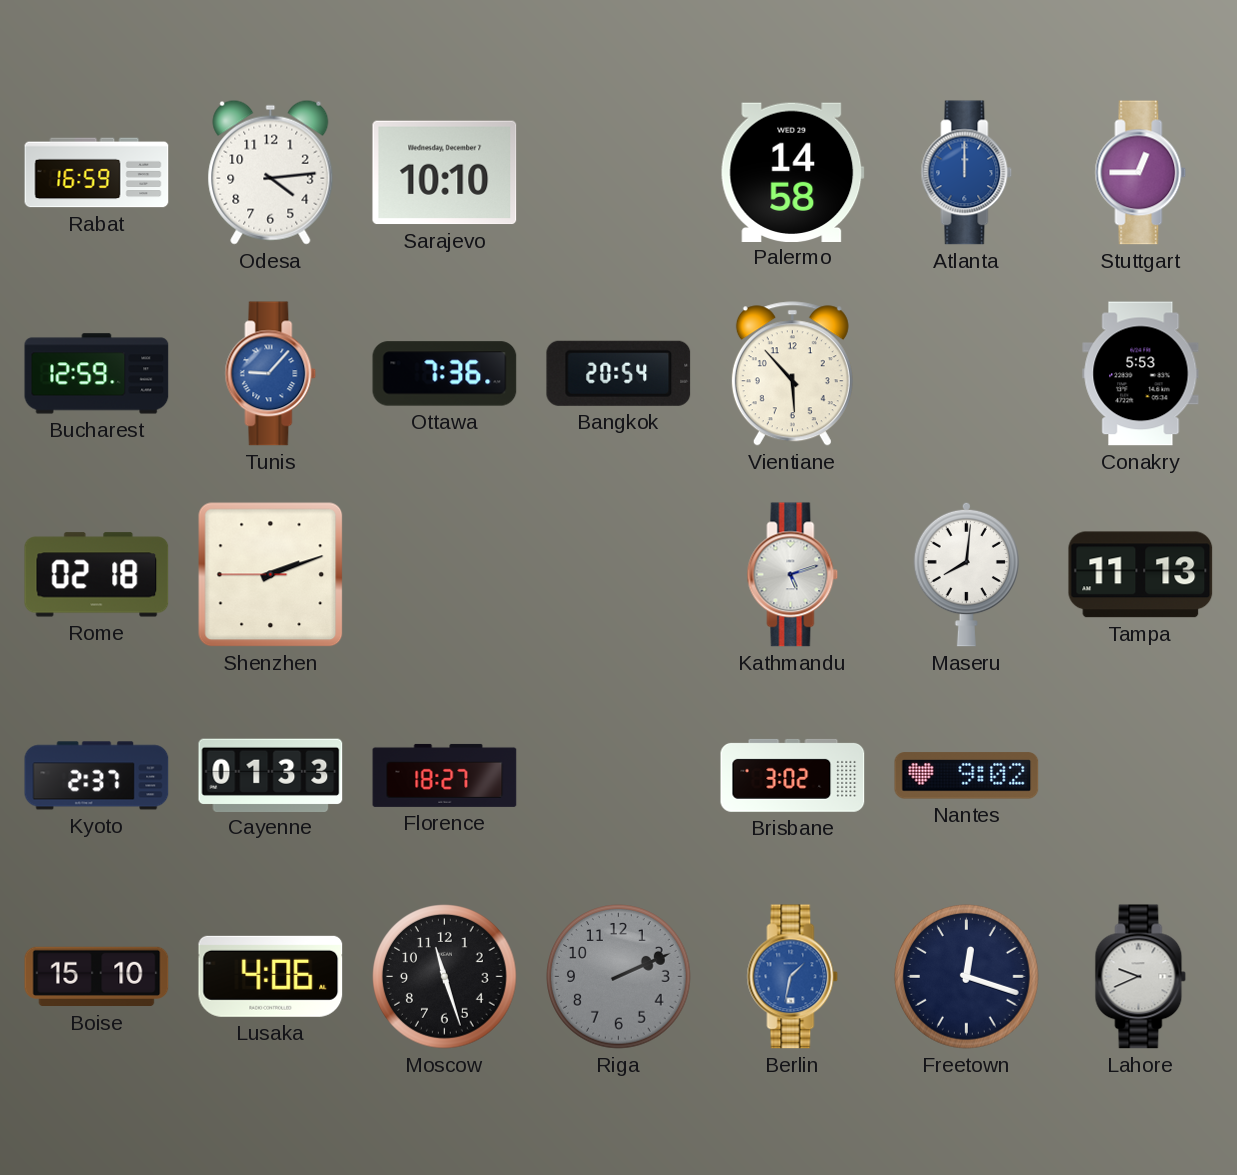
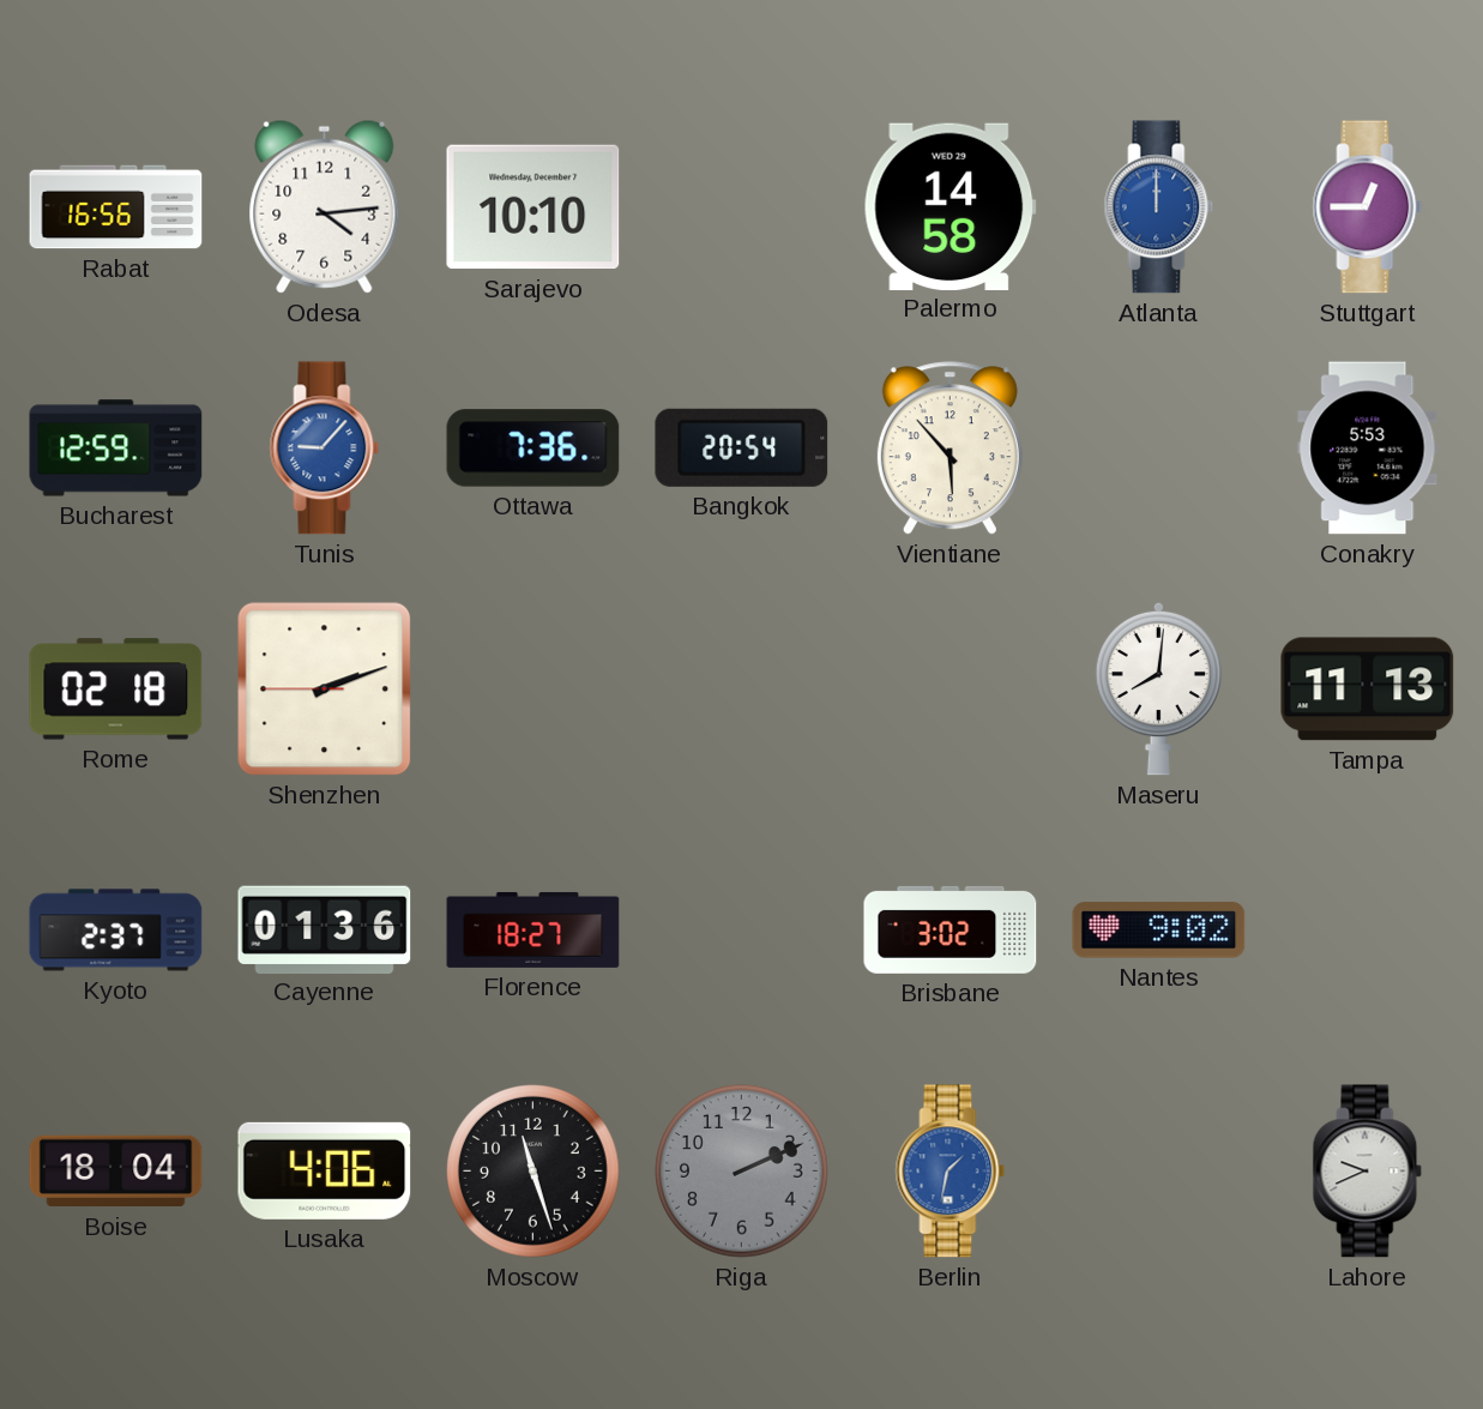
Rabat: 16:59 -> 16:56 (116, 207)
Kathmandu: 5:12 -> none (793, 575)
Cayenne: 01:33 -> 01:36 (325, 929)
Boise: 15:10 -> 18:04 (116, 1172)
Freetown: 12:18 -> none (967, 977)
